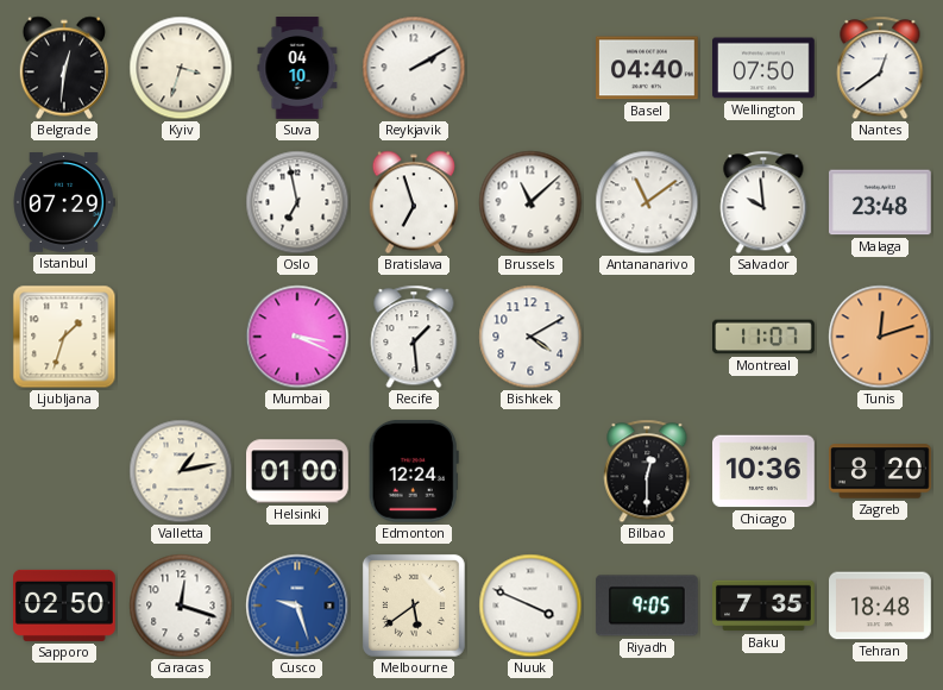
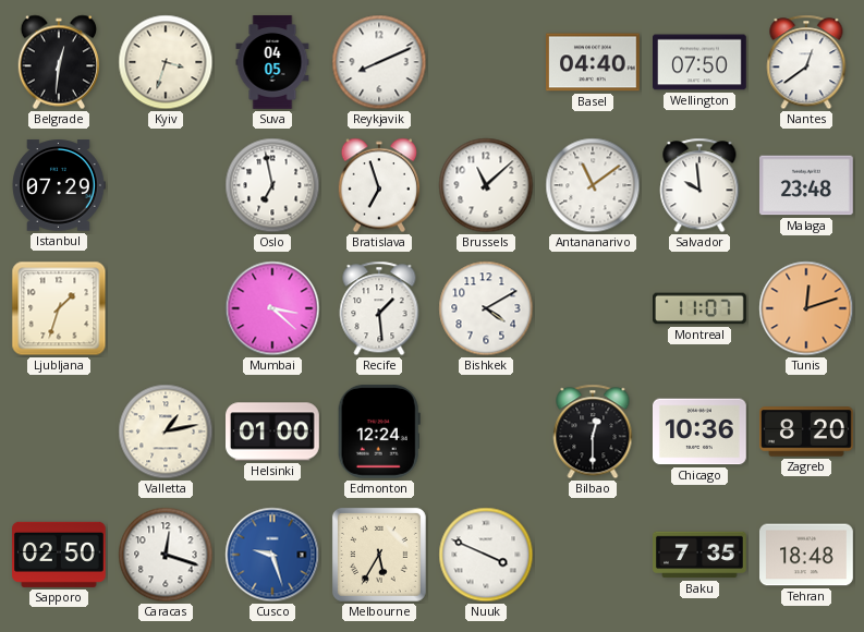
Suva: 04:10 -> 04:05 (272, 62)
Reykjavik: 2:10 -> 8:11 (379, 62)
Mumbai: 3:19 -> 3:22 (272, 308)
Melbourne: 5:39 -> 5:35 (379, 555)
Riyadh: 9:05 -> none (647, 606)
